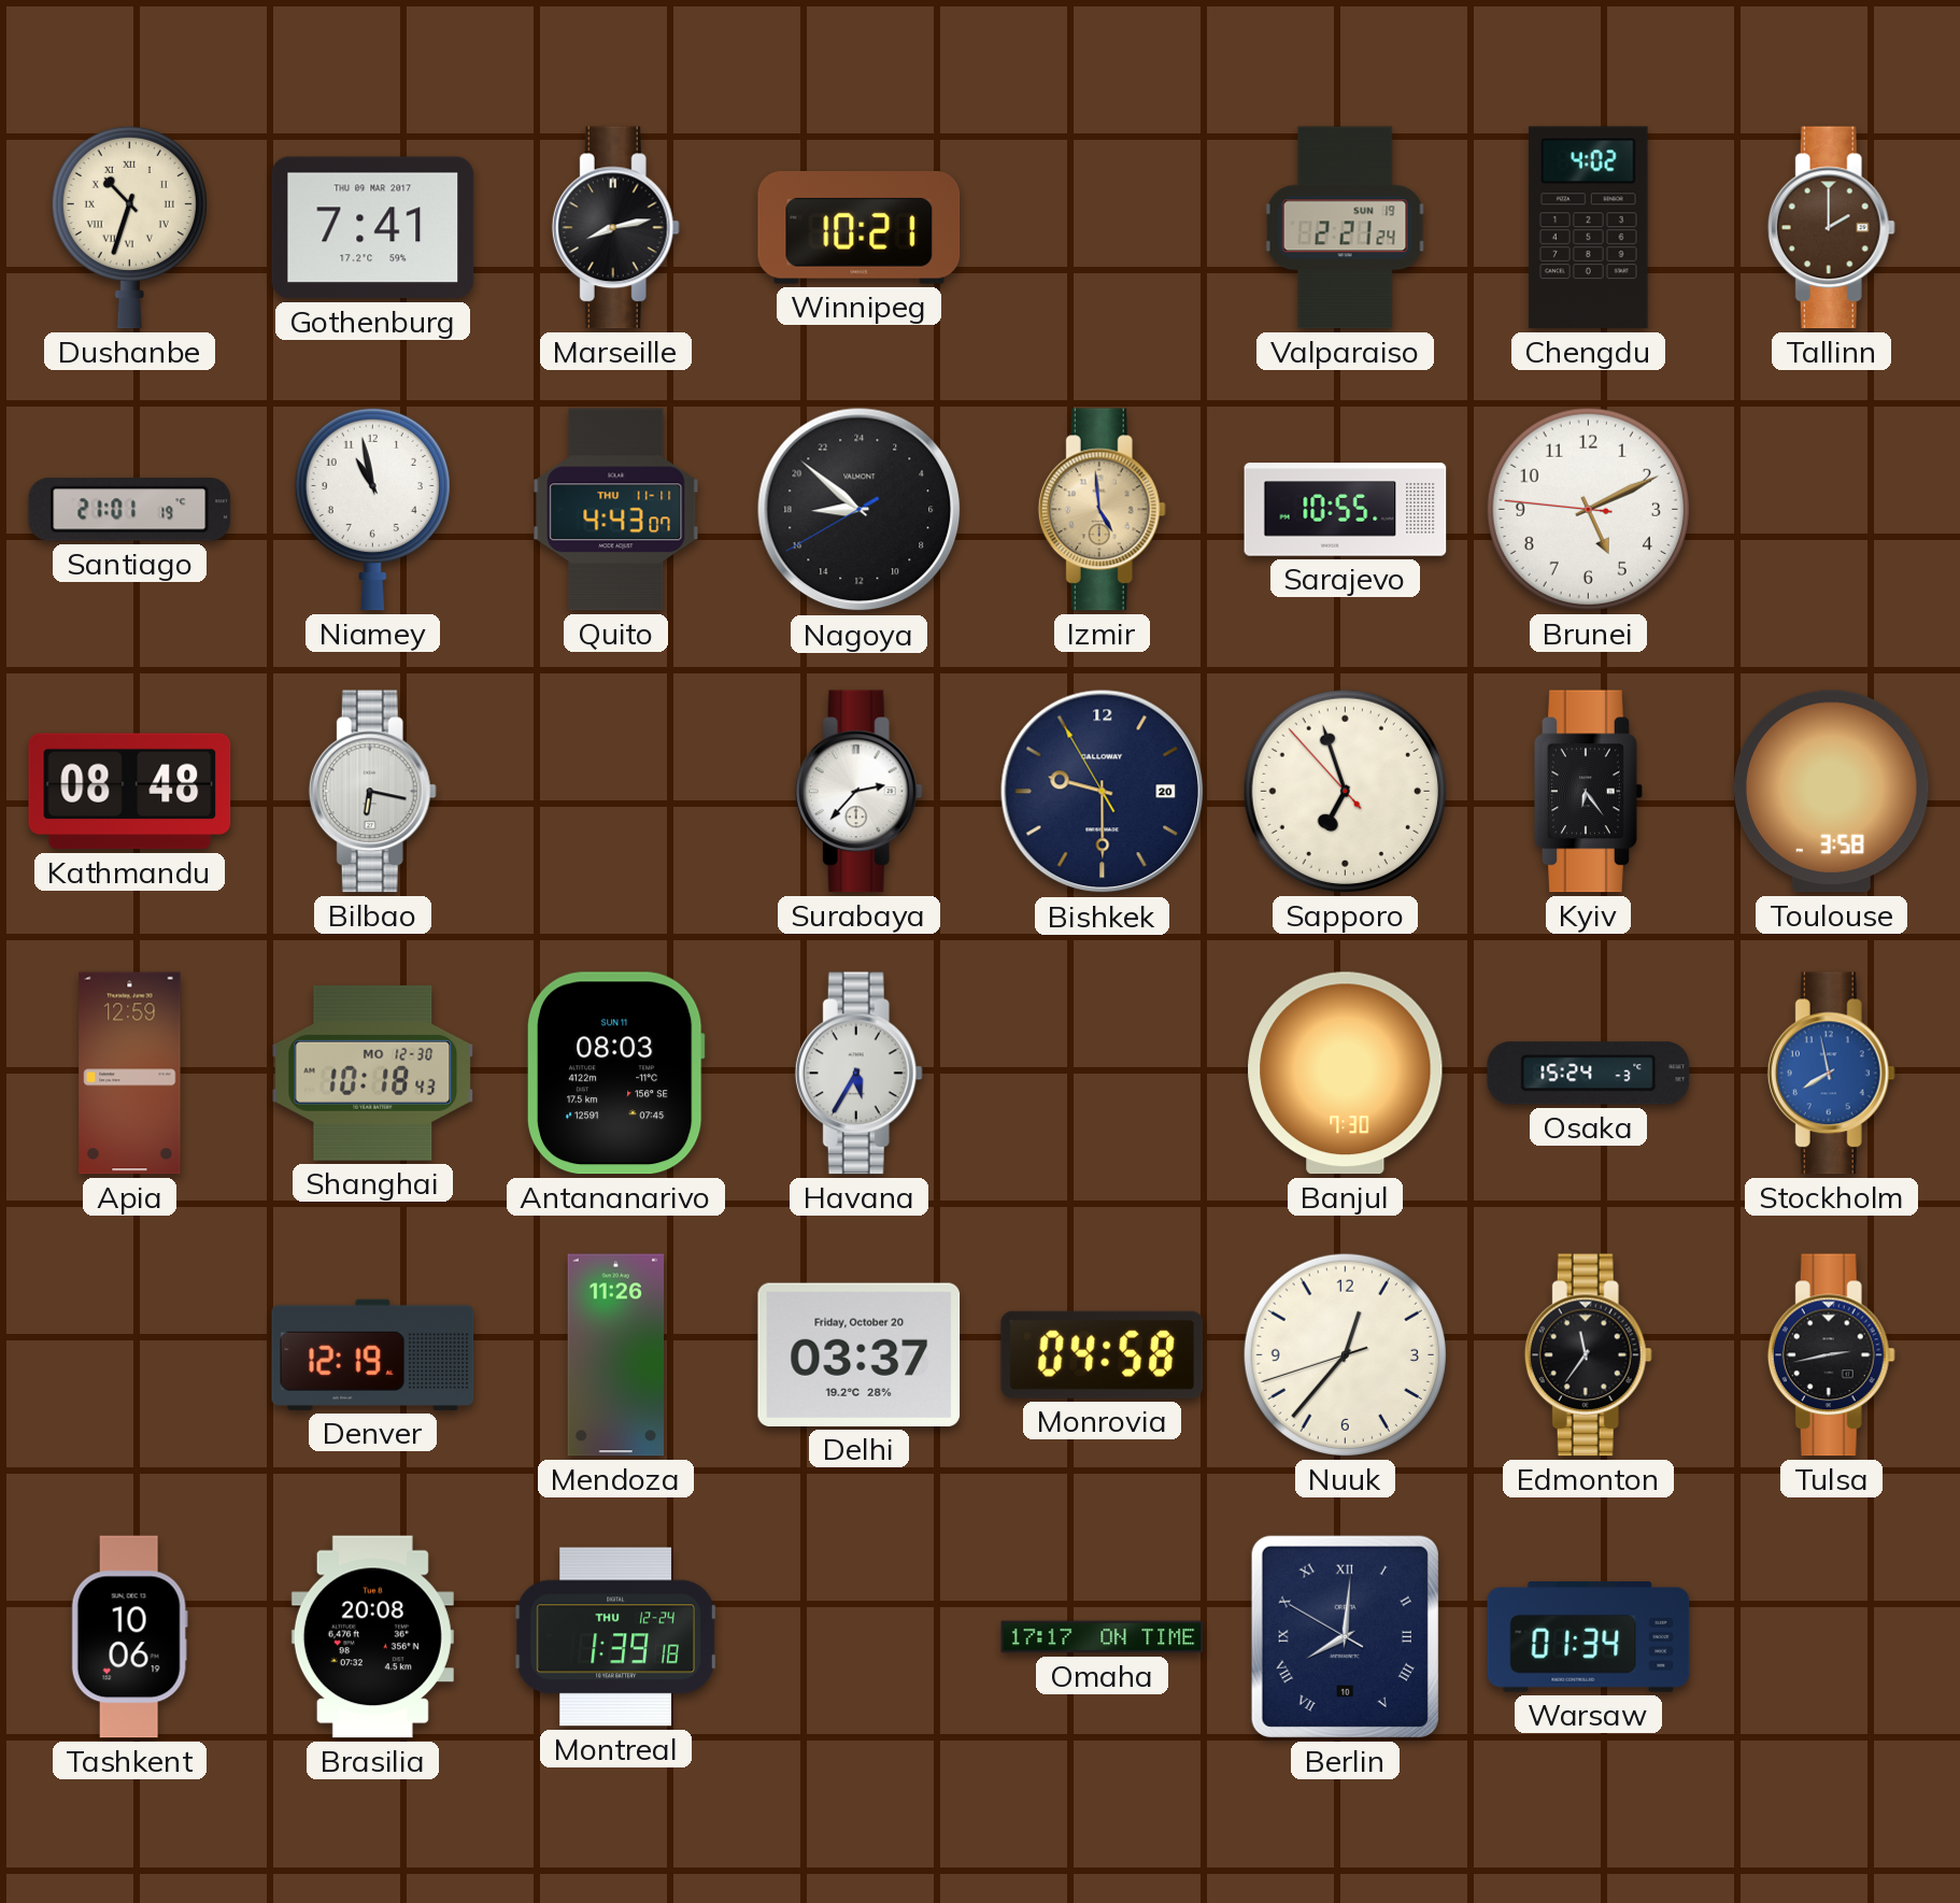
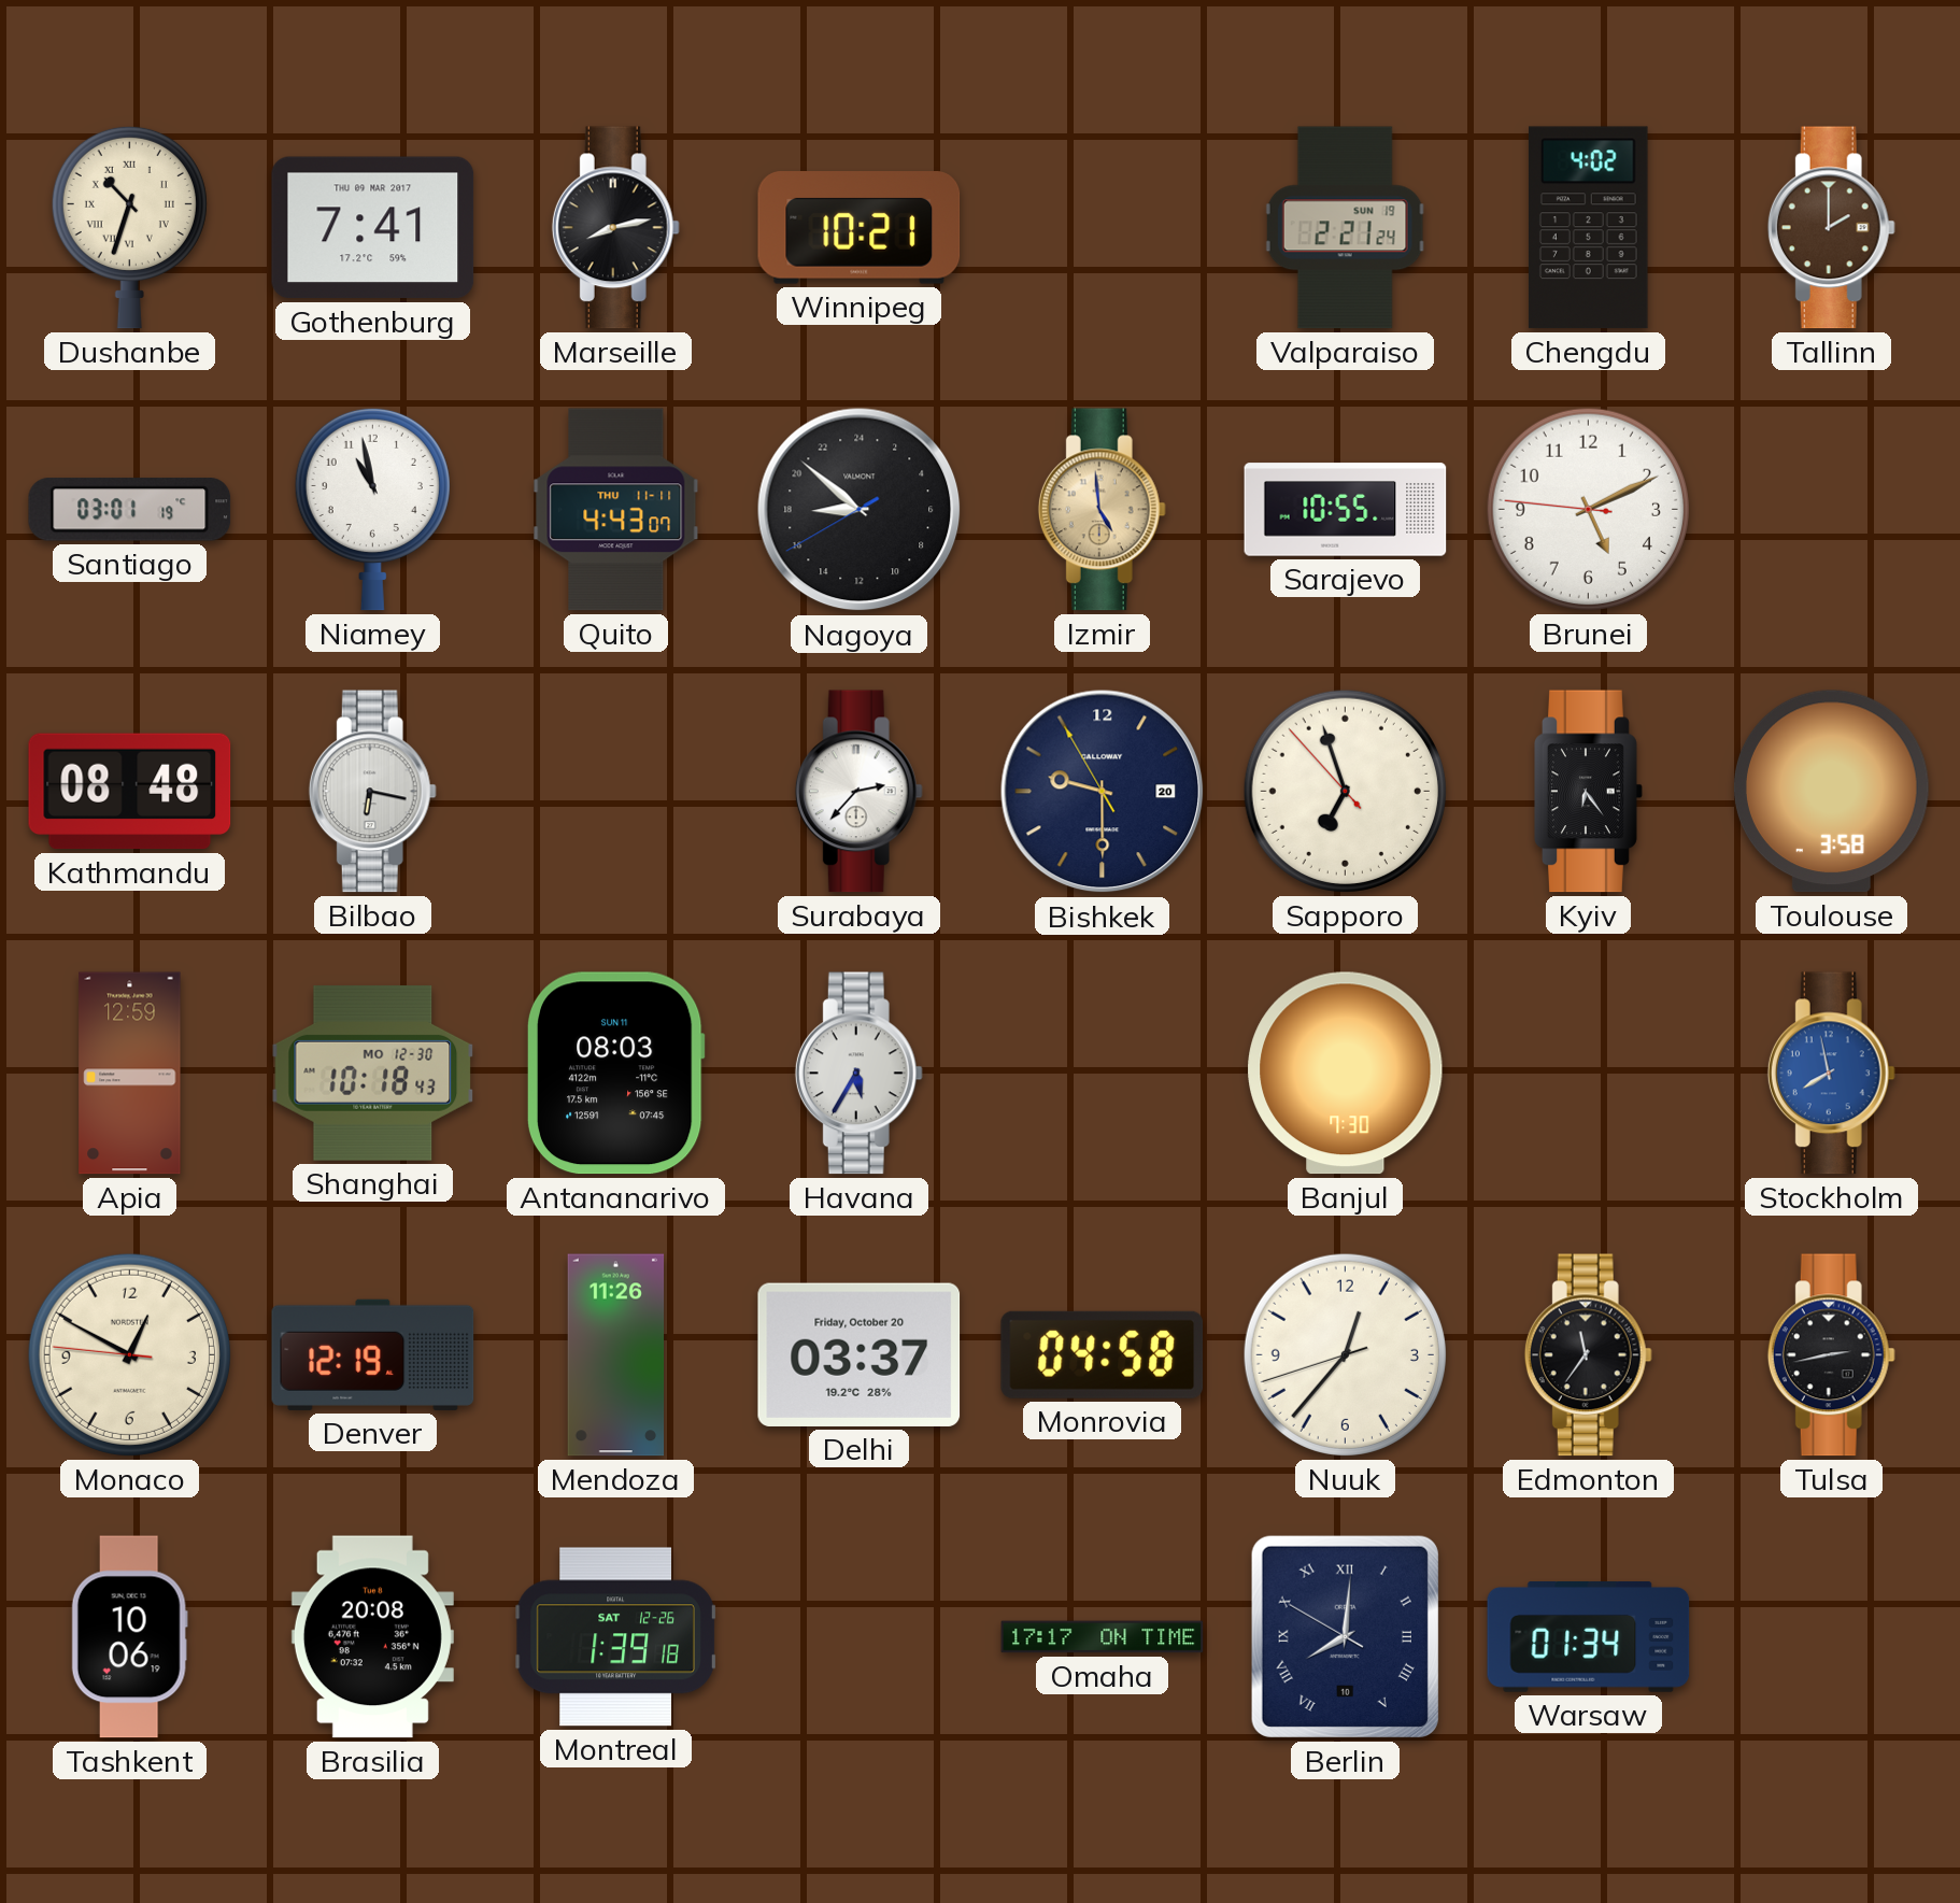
Santiago: 21:01 -> 03:01 (130, 510)
Osaka: 15:24 -> none (1589, 1074)
Monaco: none -> 12:49 (129, 1354)
Montreal date: THU 12-24 -> SAT 12-26 (616, 1637)
